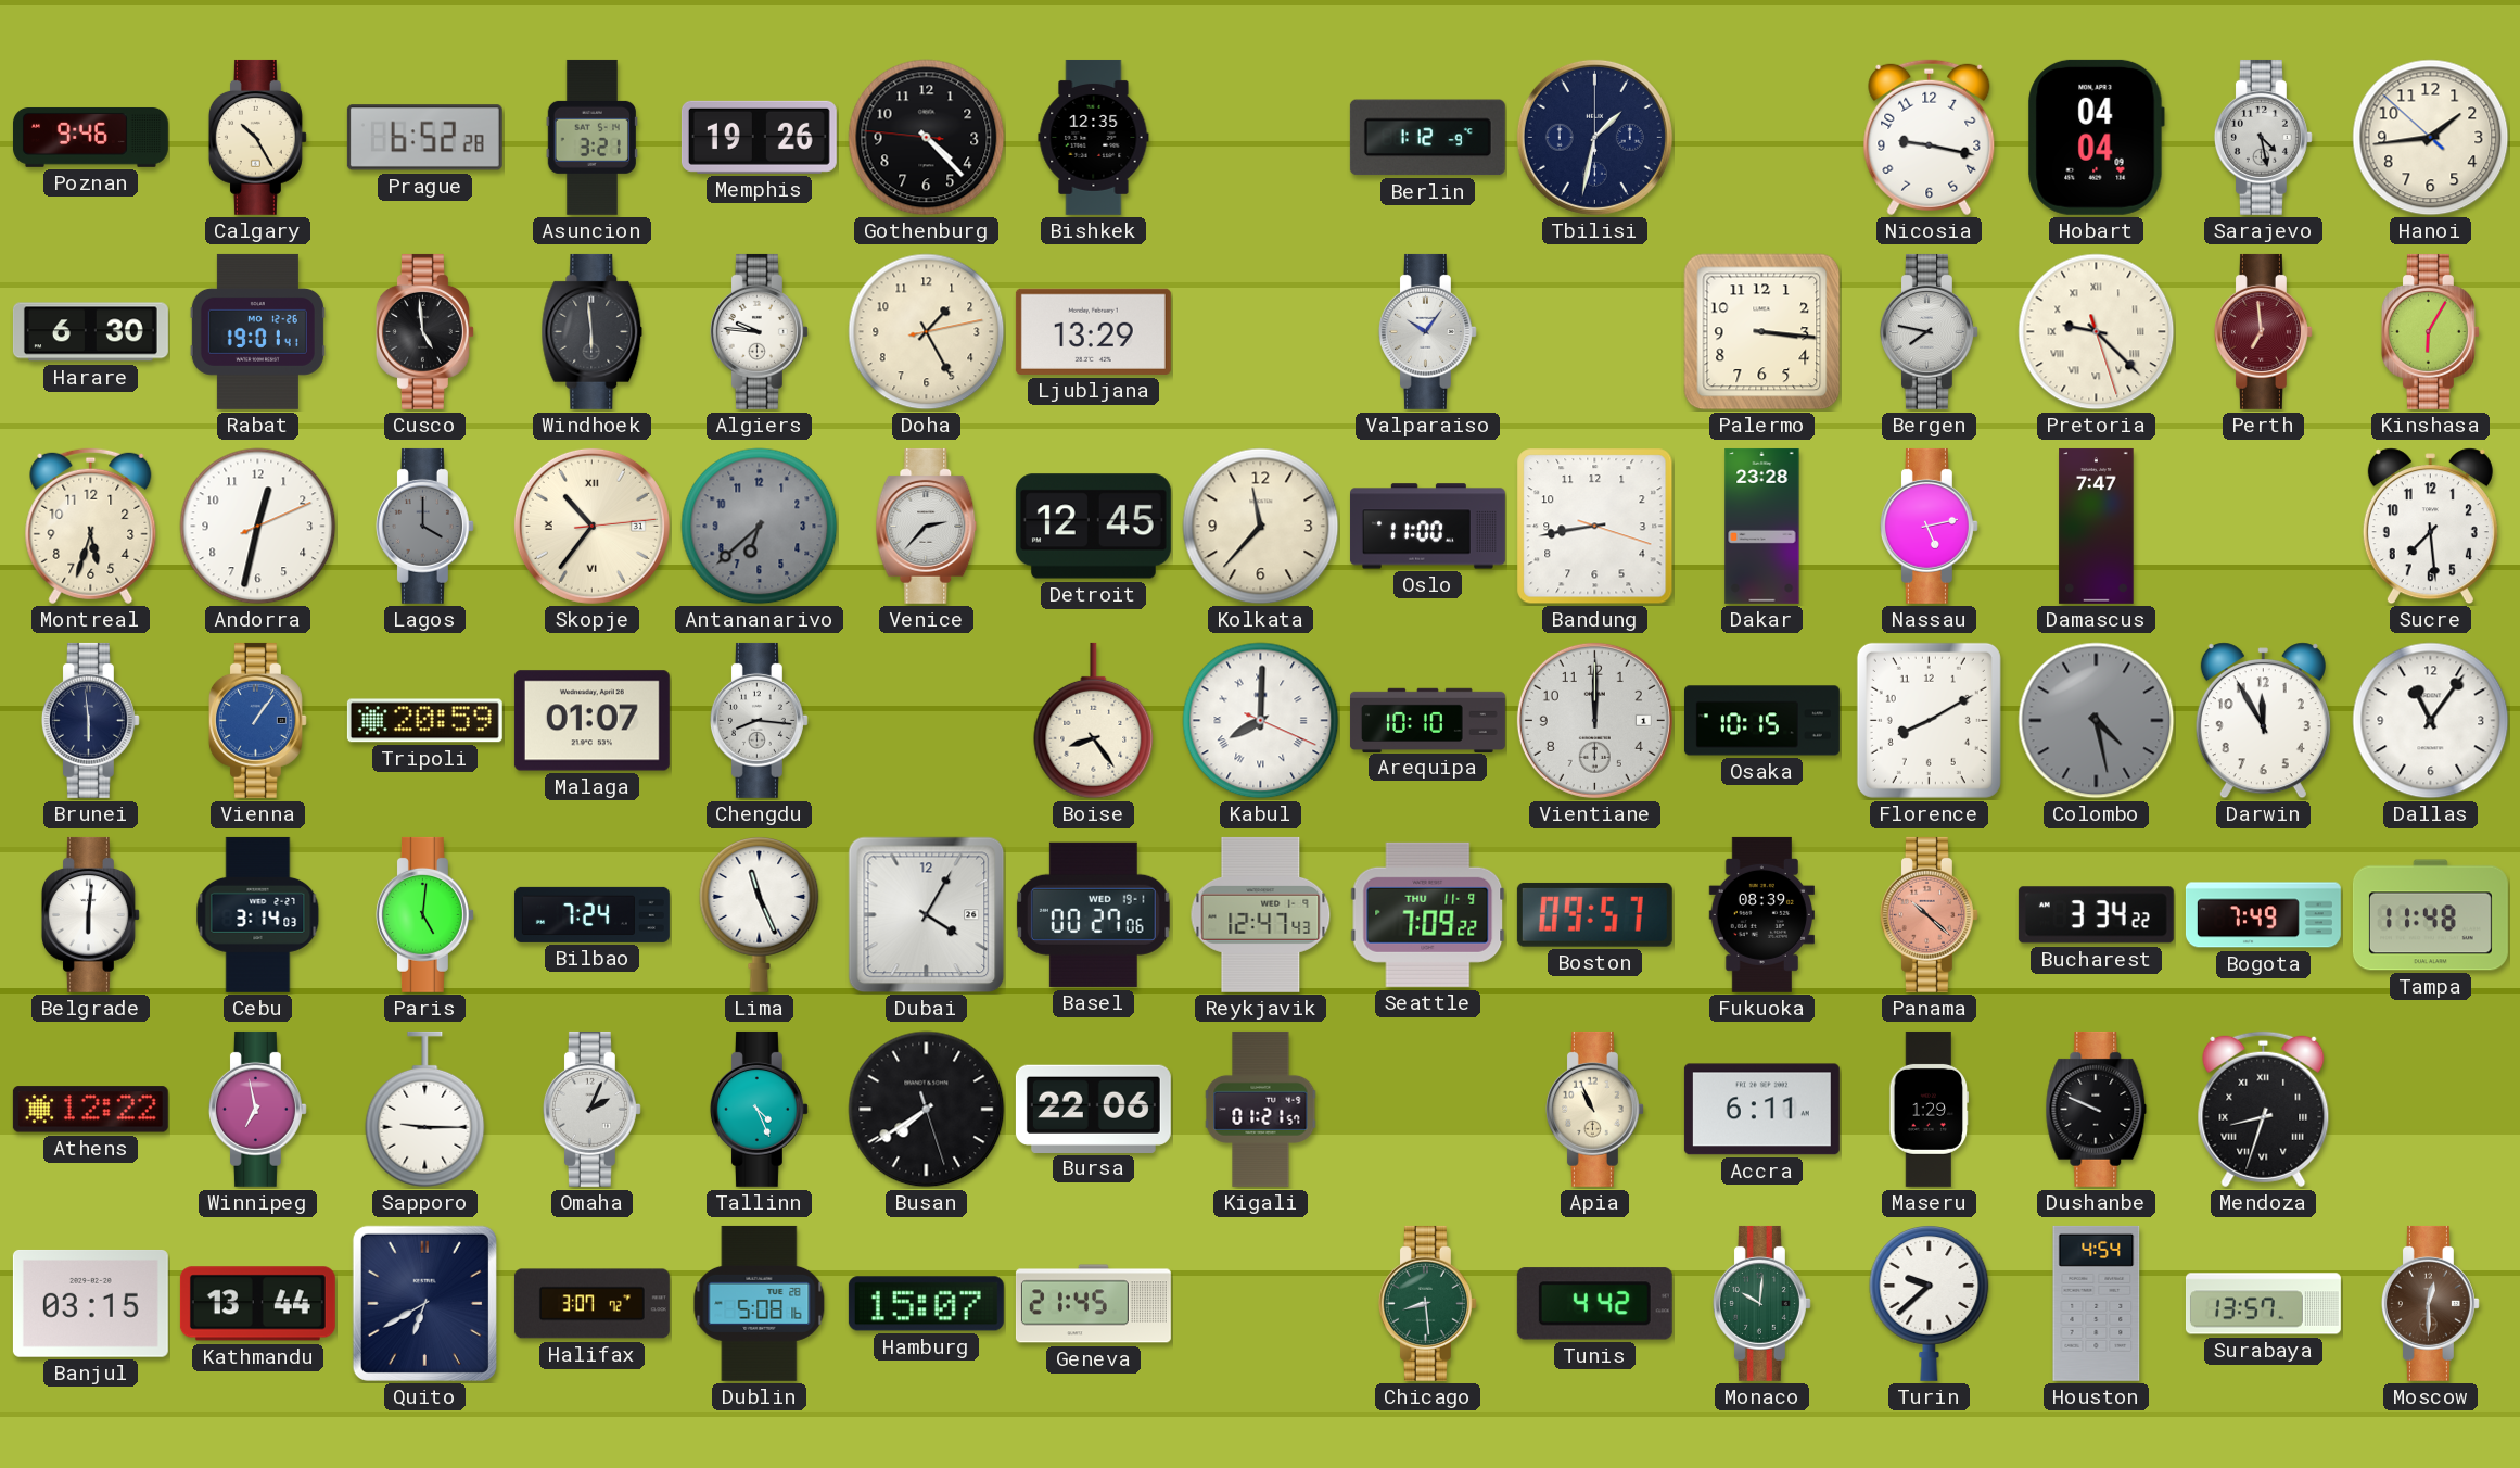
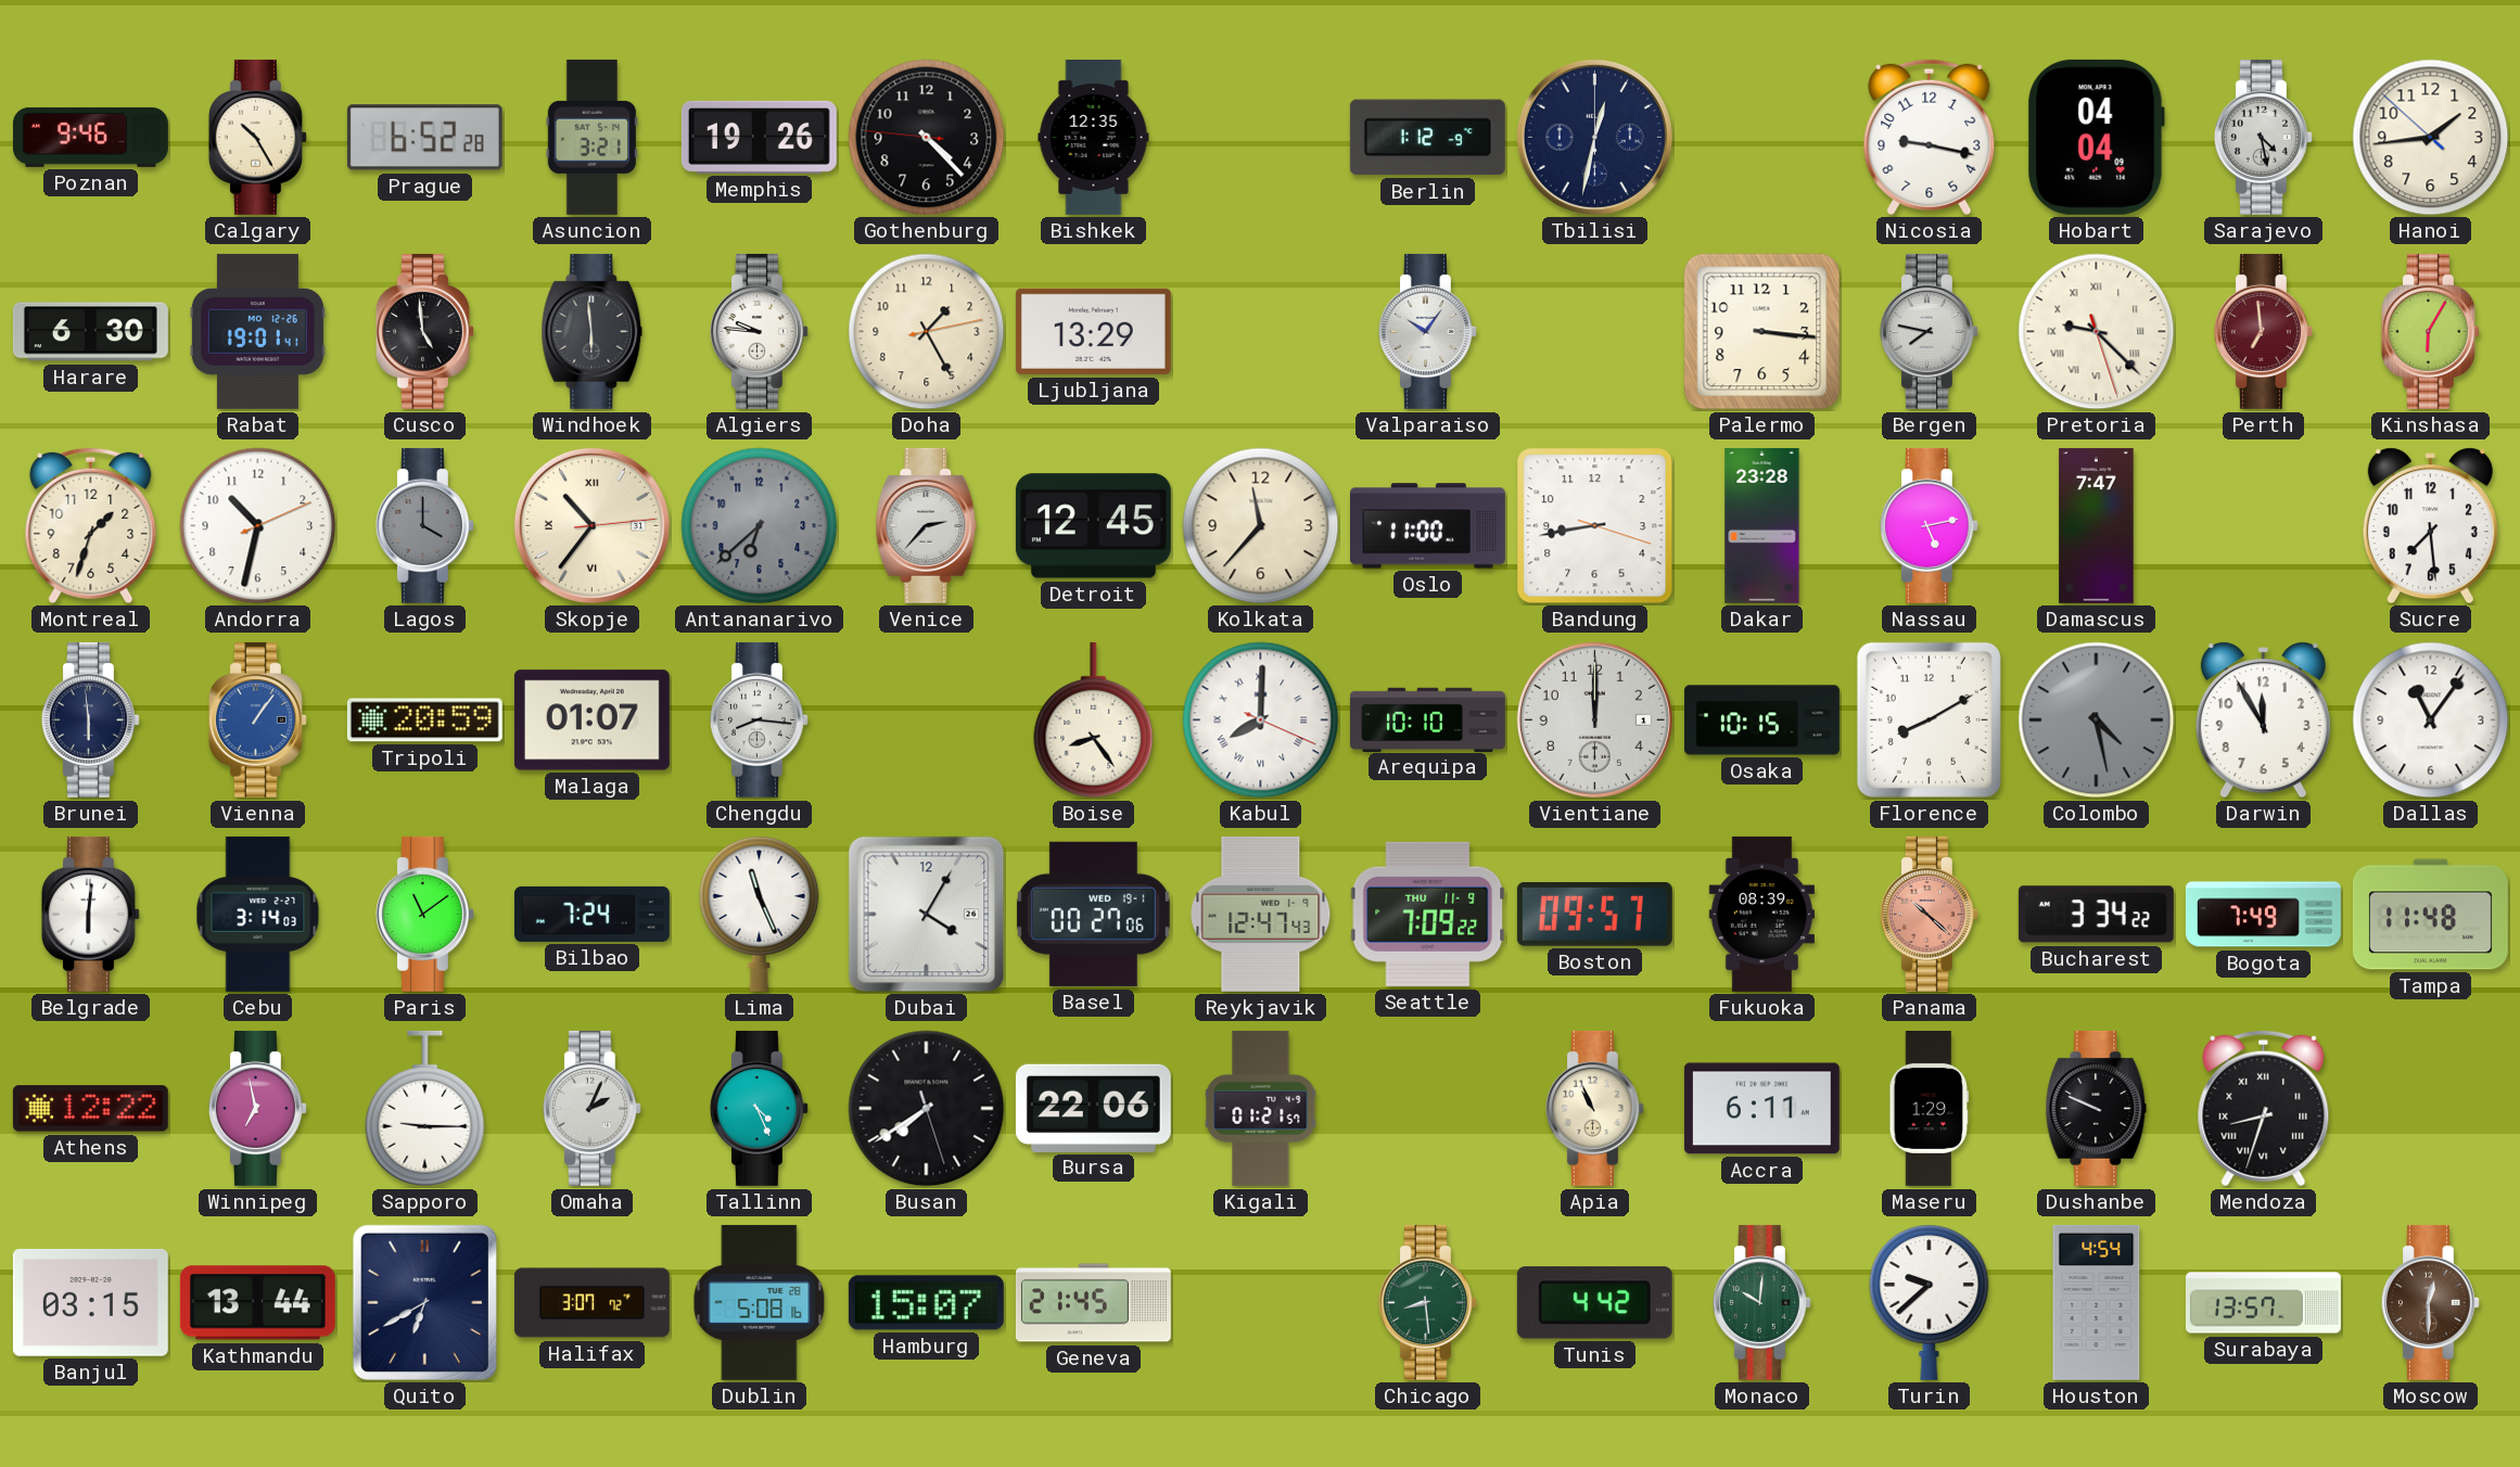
Tbilisi: 1:32 -> 12:32 (1594, 137)
Montreal: 5:33 -> 1:33 (91, 526)
Andorra: 12:32 -> 10:32 (258, 526)
Paris: 5:01 -> 11:09 (424, 914)
